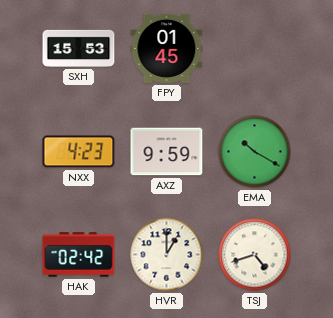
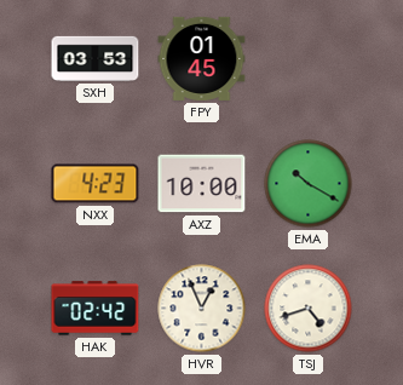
SXH: 15:53 -> 03:53 (96, 58)
AXZ: 9:59 -> 10:00 (202, 184)
HVR: 1:00 -> 12:56 (202, 309)
